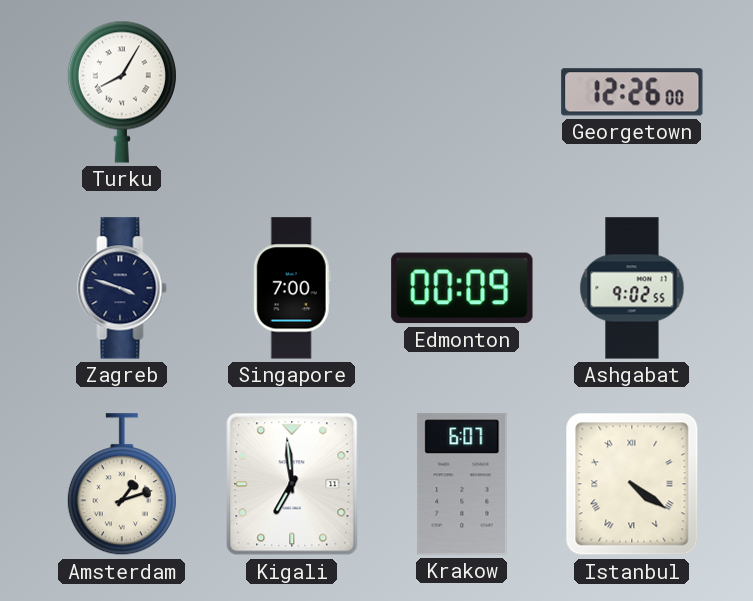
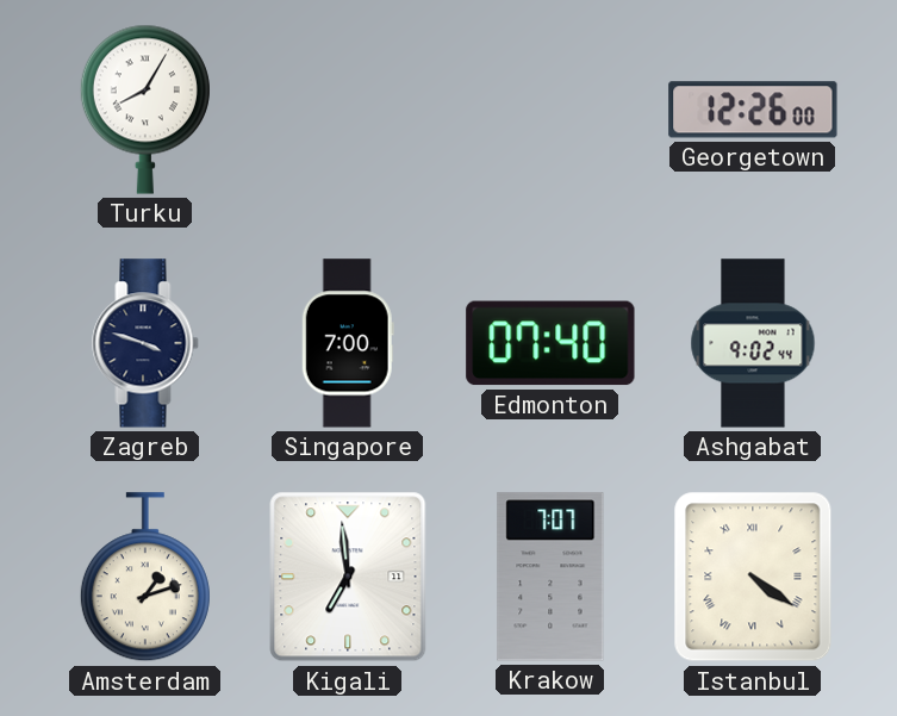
Edmonton: 00:09 -> 07:40 (550, 343)
Ashgabat: 9:02:55 -> 9:02:44 (753, 343)
Krakow: 6:07 -> 7:07 (550, 577)
